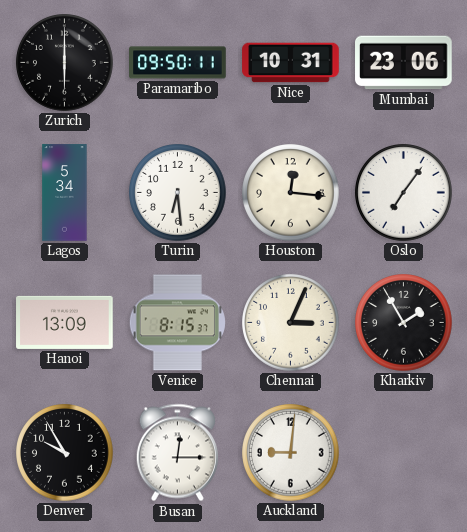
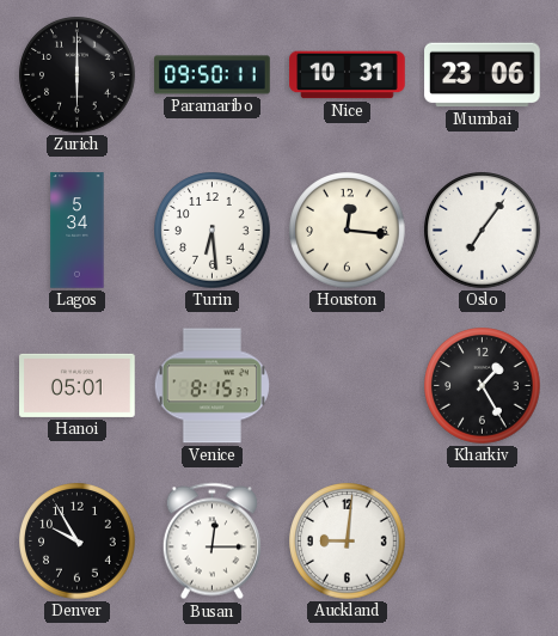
Hanoi: 13:09 -> 05:01 (78, 385)
Chennai: 3:04 -> none (291, 323)
Kharkiv: 1:55 -> 1:25 (483, 386)
